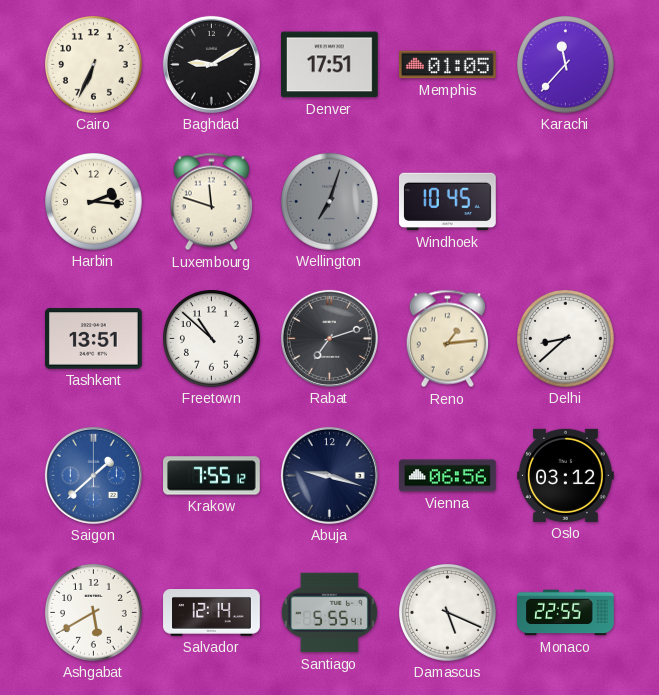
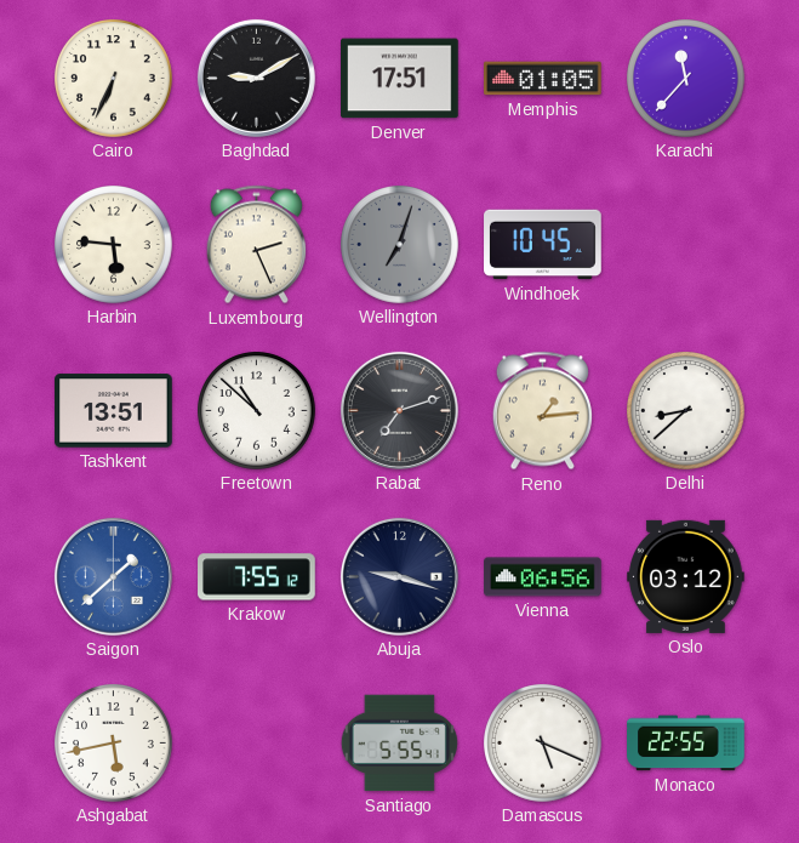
Harbin: 2:16 -> 5:46 (114, 245)
Luxembourg: 11:48 -> 2:26 (256, 245)
Ashgabat: 5:40 -> 5:43 (114, 744)
Salvador: 12:14 -> none (212, 613)
